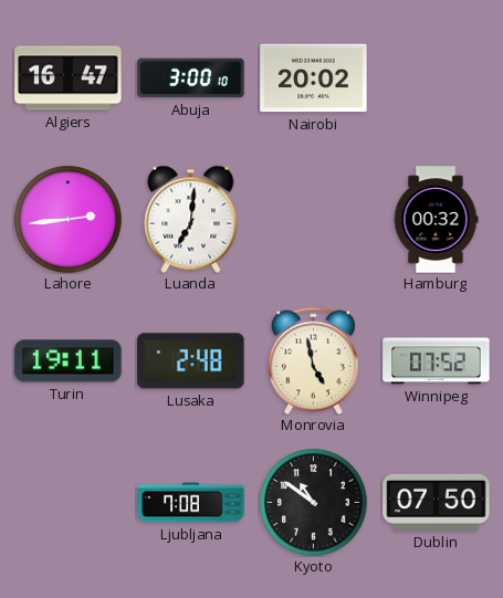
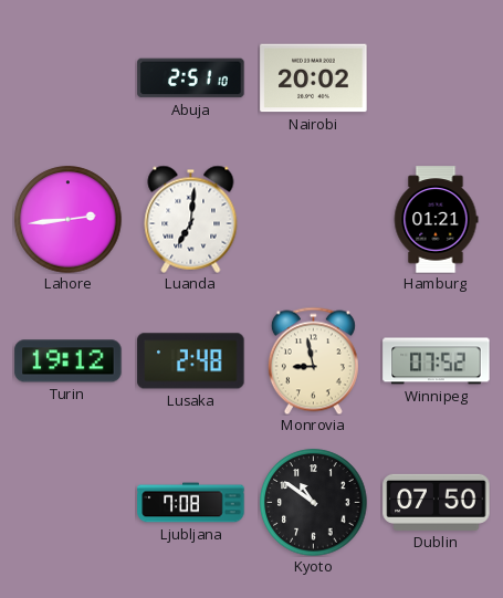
Algiers: 16:47 -> none (69, 78)
Abuja: 3:00 -> 2:51 (191, 78)
Hamburg: 00:32 -> 01:21 (436, 220)
Turin: 19:11 -> 19:12 (69, 361)
Monrovia: 4:58 -> 8:58 (313, 360)
